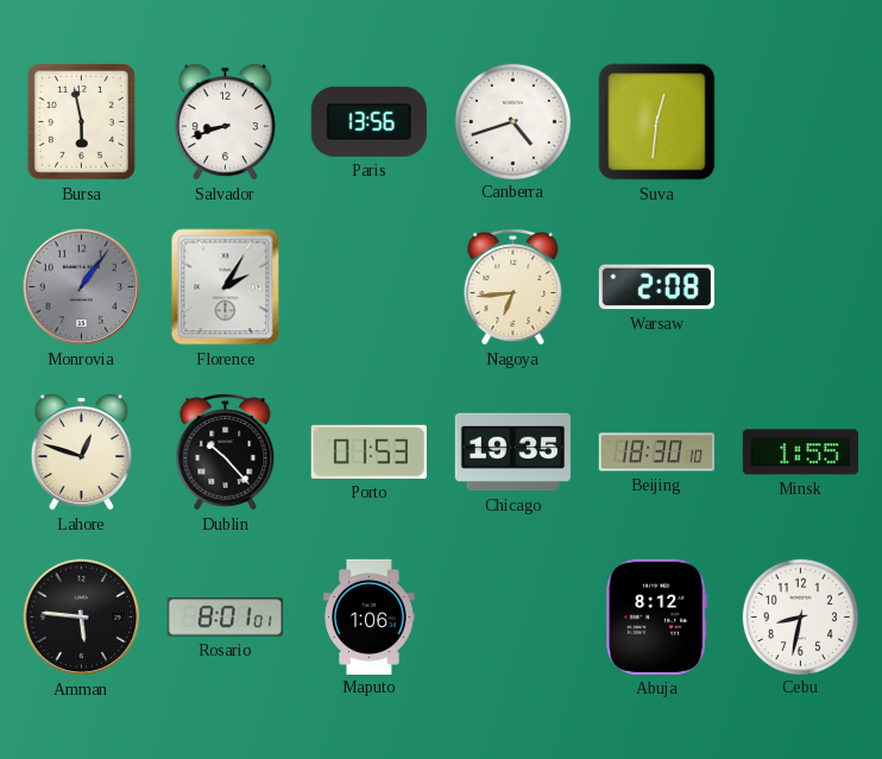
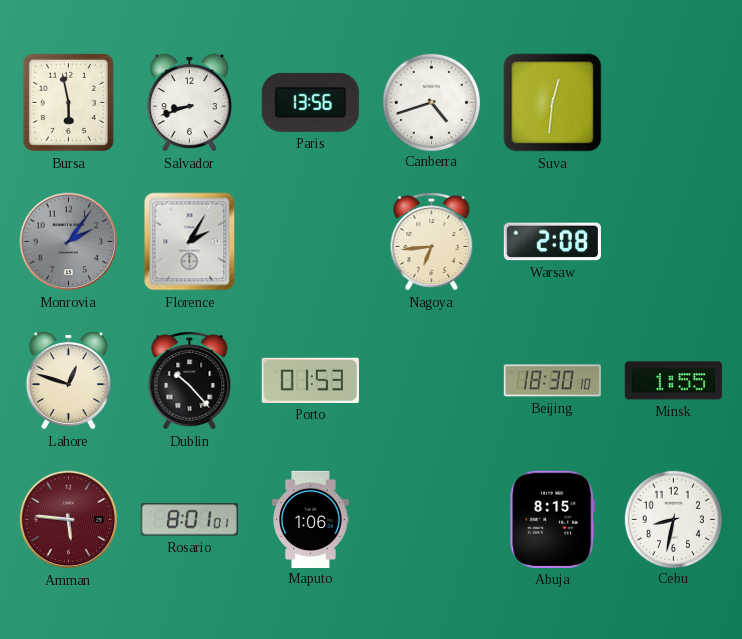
Monrovia: 1:06 -> 2:06 (69, 242)
Chicago: 19:35 -> none (512, 453)
Amman dial: black -> burgundy (69, 520)
Abuja: 8:12 -> 8:15 (553, 519)
